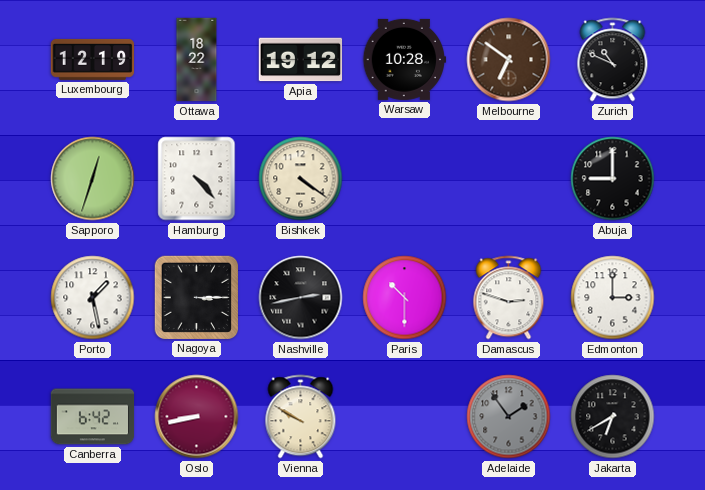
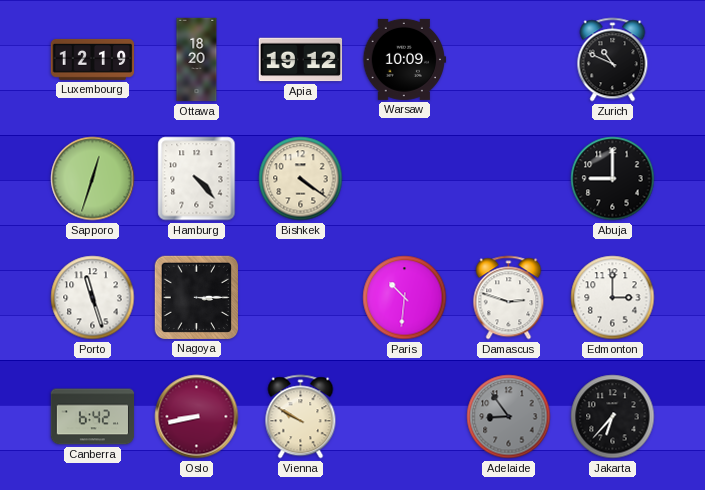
Ottawa: 18:22 -> 18:20 (197, 60)
Warsaw: 10:28 -> 10:09 (405, 59)
Melbourne: 6:51 -> none (509, 60)
Porto: 1:28 -> 11:27 (93, 298)
Nashville: 2:43 -> none (301, 298)
Paris: 10:30 -> 10:31 (405, 298)
Adelaide: 1:54 -> 8:54 (509, 417)
Jakarta: 6:40 -> 6:37 (613, 417)
